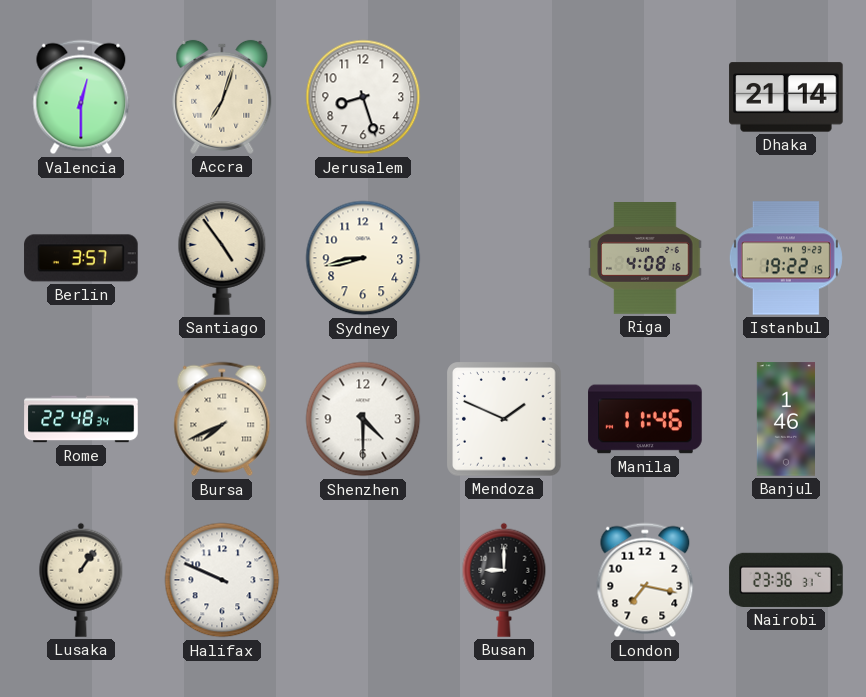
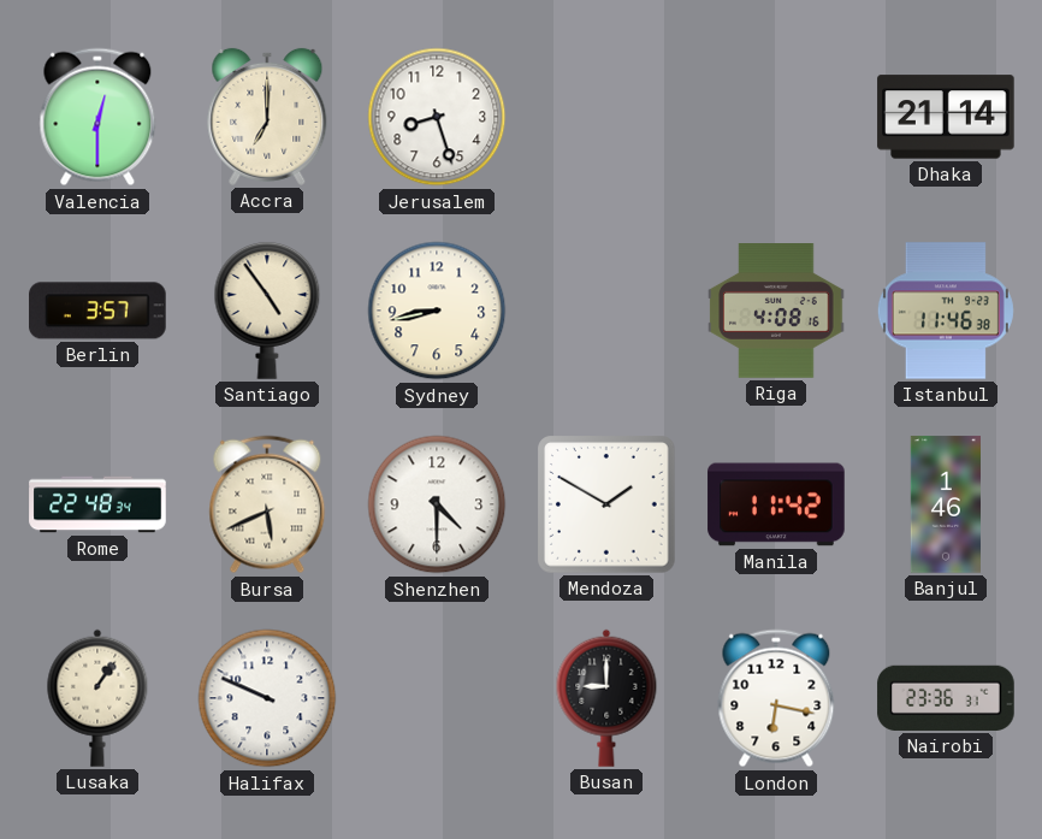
Accra: 7:03 -> 7:00 (267, 117)
Istanbul: 19:22 -> 11:46 (946, 311)
Bursa: 7:41 -> 5:41 (267, 504)
Mendoza: 1:49 -> 1:50 (606, 504)
Manila: 11:46 -> 11:42 (776, 504)
London: 7:17 -> 6:17 (776, 698)
